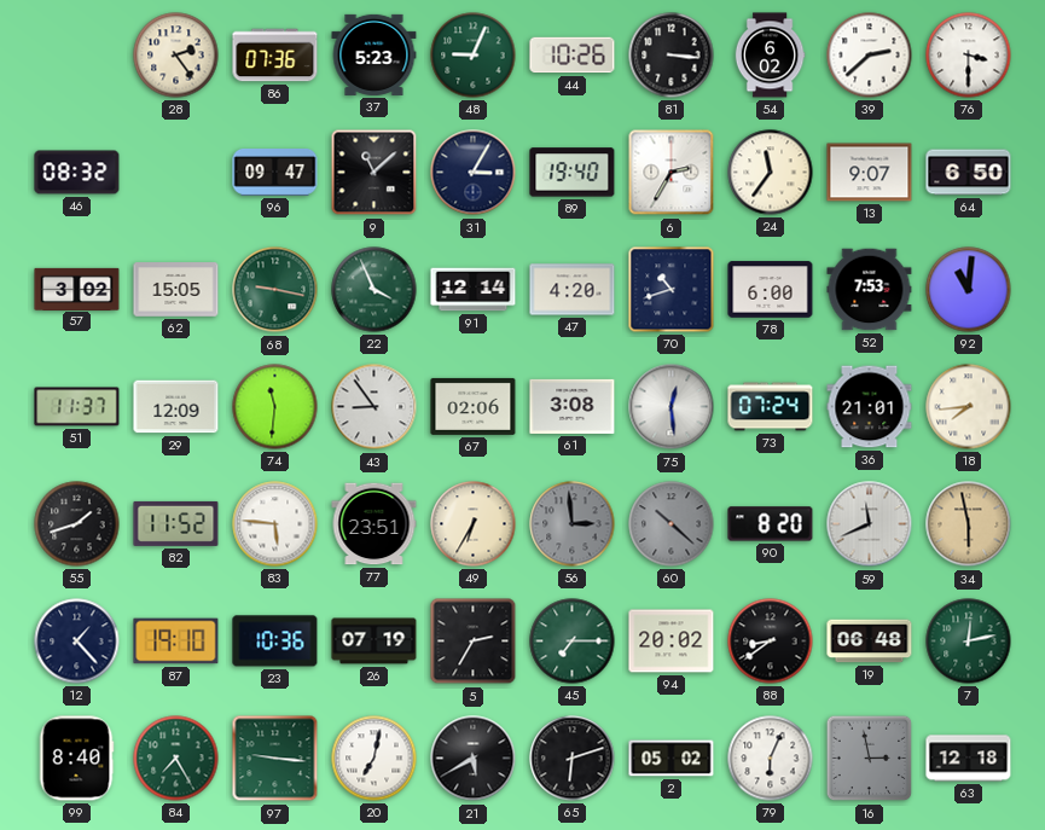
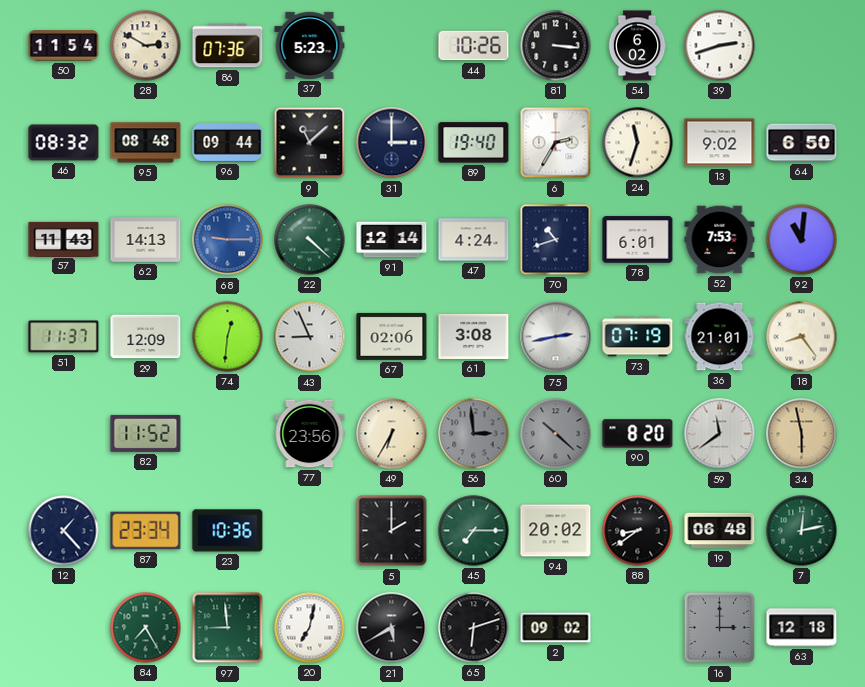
50: none -> 11:54 (64, 46)
28: 2:24 -> 2:50 (146, 46)
48: 9:04 -> none (474, 56)
39: 2:38 -> 2:42 (720, 46)
76: 3:30 -> none (969, 56)
95: none -> 08:48 (146, 143)
96: 09:47 -> 09:44 (228, 143)
31: 3:05 -> 3:00 (392, 143)
24: 11:36 -> 11:33 (638, 143)
13: 9:07 -> 9:02 (720, 143)
57: 3:02 -> 11:43 (64, 239)
62: 15:05 -> 14:13 (146, 240)
68: 9:17 -> 9:15 (228, 240)
68 dial: green -> blue (228, 240)
22: 3:56 -> 4:22 (310, 240)
47: 4:20 -> 4:24 (474, 240)
78: 6:00 -> 6:01 (638, 240)
74: 11:31 -> 12:31 (228, 337)
43: 8:54 -> 8:56 (310, 337)
75: 12:29 -> 2:43 (556, 337)
73: 07:24 -> 07:19 (638, 337)
18: 7:44 -> 8:24 (802, 337)
55: 1:42 -> none (77, 524)
83: 5:46 -> none (275, 524)
77: 23:51 -> 23:56 (310, 434)
59: 11:41 -> 11:39 (720, 434)
87: 19:10 -> 23:34 (146, 531)
26: 07:19 -> none (375, 642)
5: 2:35 -> 2:00 (392, 531)
99: 8:40 -> none (76, 759)
97: 9:16 -> 8:59 (228, 628)
2: 05:02 -> 09:02 (556, 628)
79: 6:04 -> none (771, 759)
16: 2:58 -> 3:00 (720, 628)
